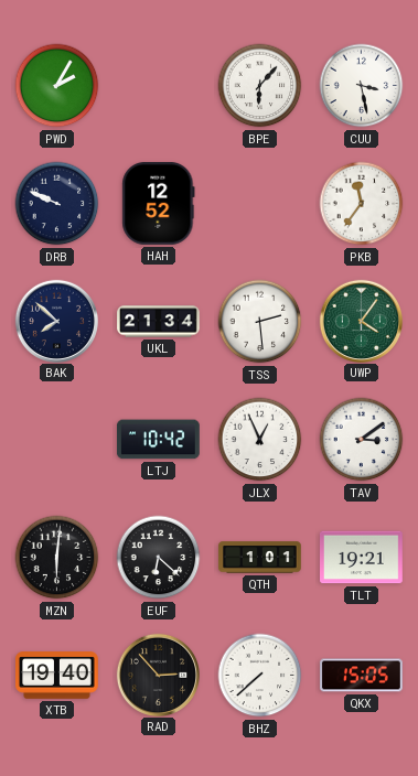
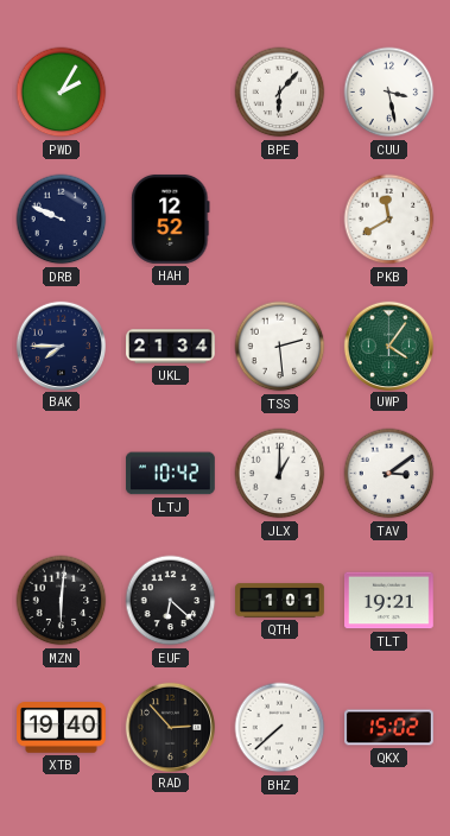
PKB: 11:36 -> 11:40 (389, 220)
BAK: 7:52 -> 7:45 (61, 346)
JLX: 12:56 -> 1:00 (280, 474)
QKX: 15:05 -> 15:02 (389, 728)
